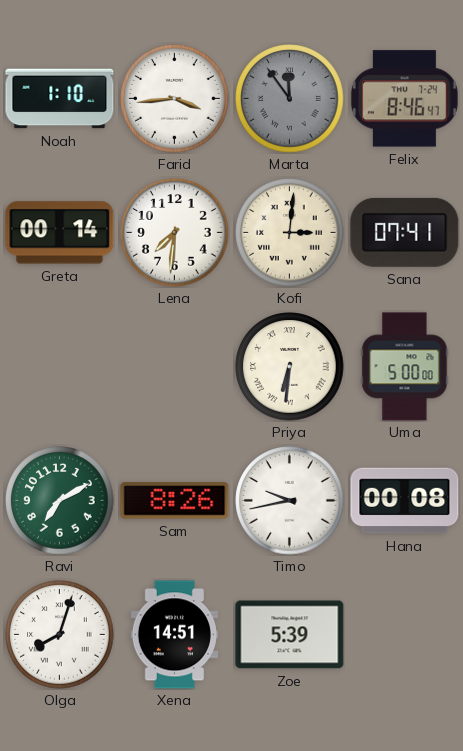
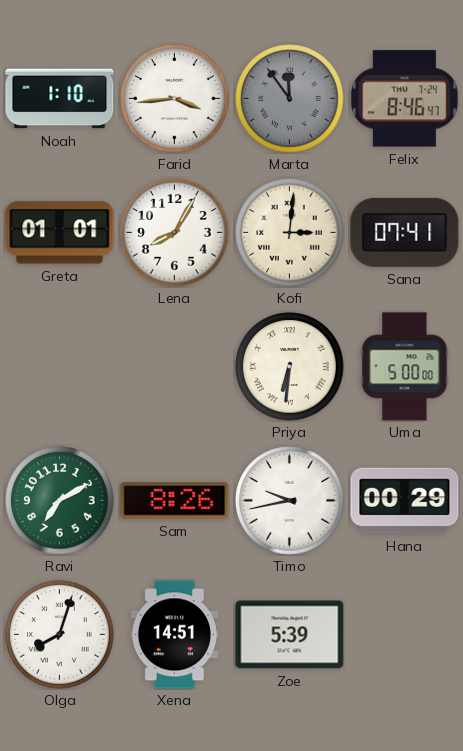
Greta: 00:14 -> 01:01 (60, 233)
Lena: 7:31 -> 8:05 (175, 233)
Hana: 00:08 -> 00:29 (405, 501)
